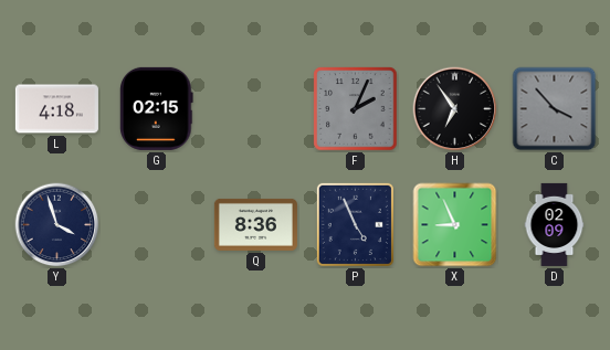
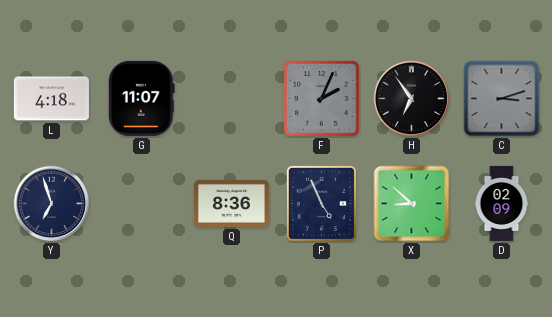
G: 02:15 -> 11:07 (142, 98)
C: 3:53 -> 3:12 (502, 99)
Y: 3:57 -> 6:57 (52, 204)
X: 8:56 -> 8:52 (412, 204)
